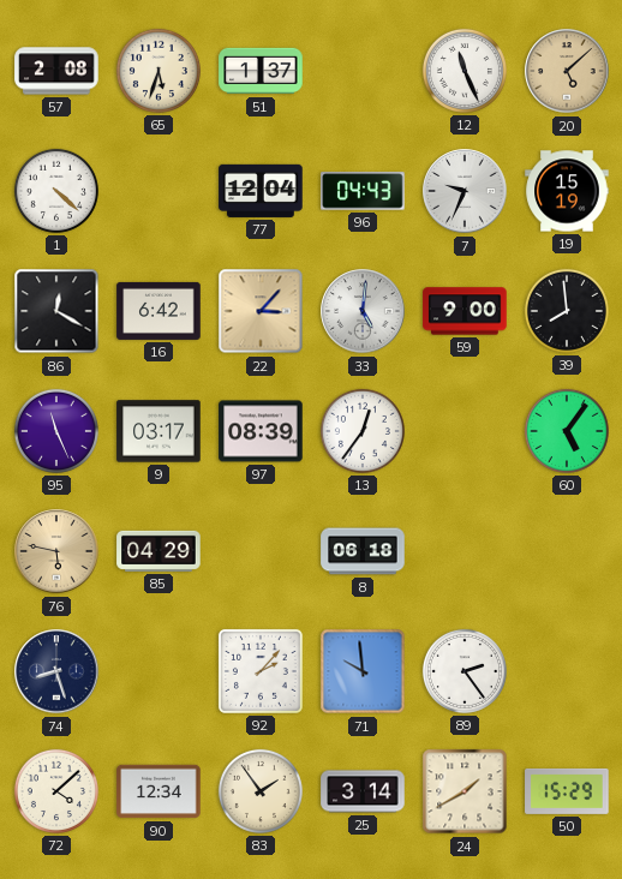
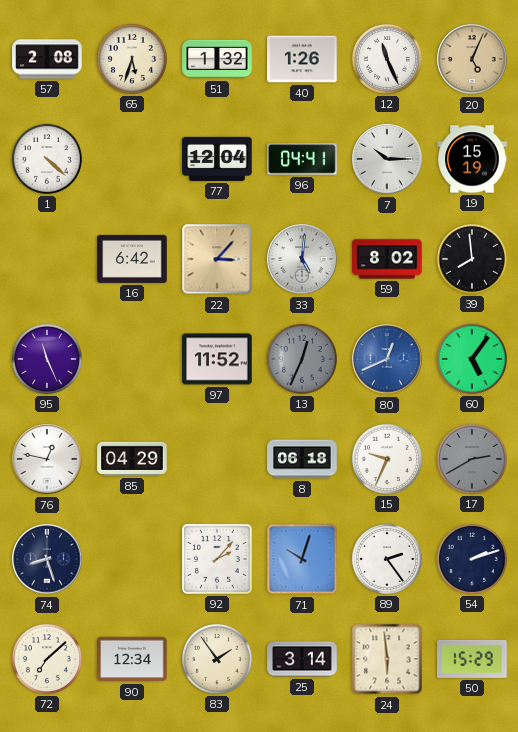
51: 1:37 -> 1:32 (217, 59)
40: none -> 1:26 (302, 59)
20: 5:08 -> 5:04 (472, 59)
96: 04:43 -> 04:41 (302, 159)
7: 9:34 -> 10:15 (387, 159)
86: 12:20 -> none (56, 311)
59: 9:00 -> 8:02 (387, 259)
9: 03:17 -> none (159, 431)
97: 08:39 -> 11:52 (217, 359)
13: 12:36 -> 12:34 (302, 359)
13 dial: white -> grey (302, 359)
80: none -> 12:41 (387, 359)
76: 5:47 -> 12:47 (47, 459)
76 dial: champagne -> white (47, 459)
15: none -> 9:34 (387, 459)
17: none -> 2:40 (472, 459)
71: 9:59 -> 10:03 (302, 559)
54: none -> 2:12 (472, 559)
72: 4:08 -> 7:08 (47, 659)
24: 1:40 -> 5:59 (387, 659)
